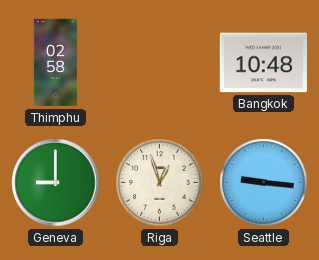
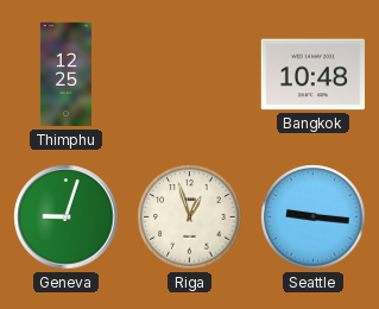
Thimphu: 02:58 -> 12:25 (65, 75)
Geneva: 9:00 -> 9:03 (67, 217)
